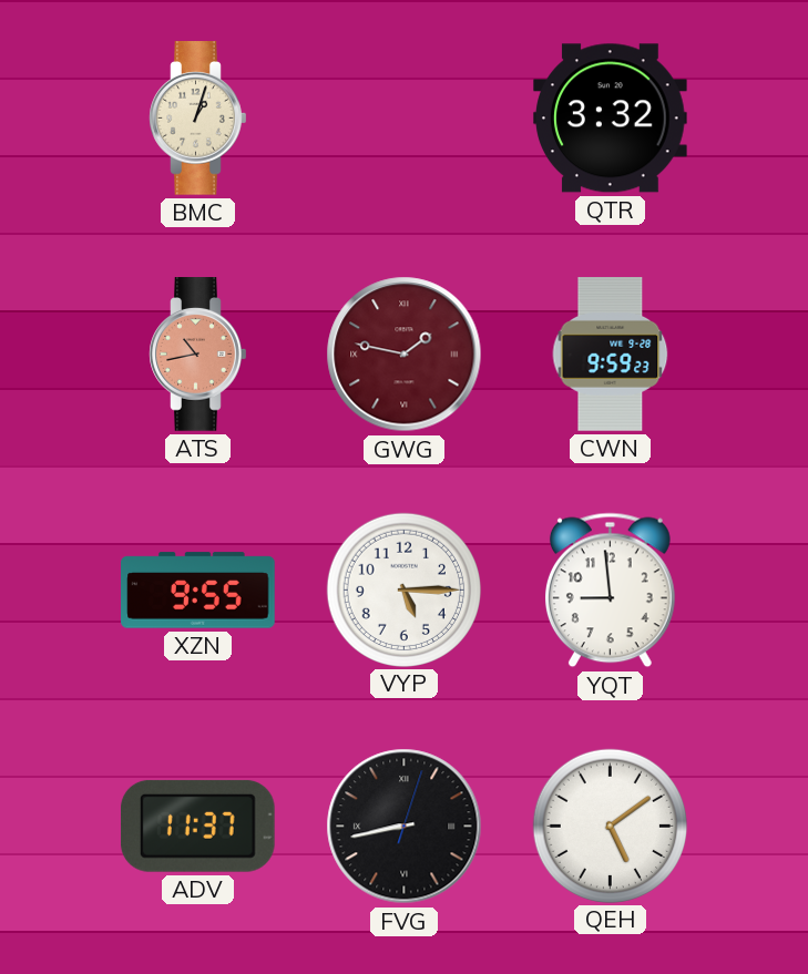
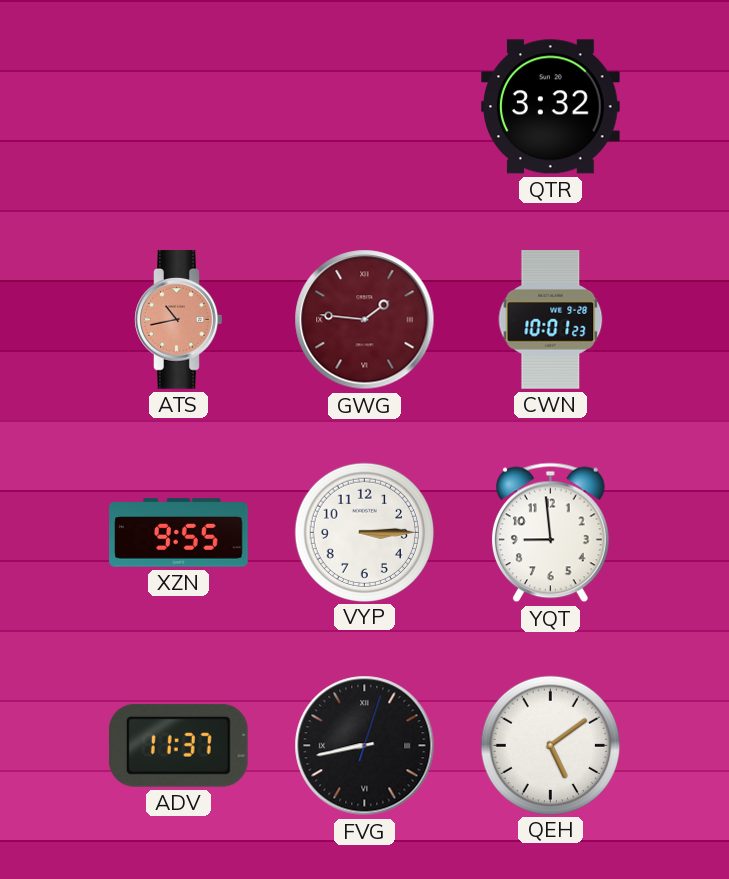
BMC: 1:03 -> none (198, 119)
GWG: 1:47 -> 1:46 (365, 320)
CWN: 9:59 -> 10:01 (551, 320)
VYP: 5:15 -> 3:15 (364, 532)
